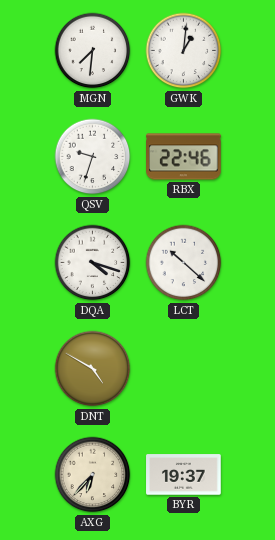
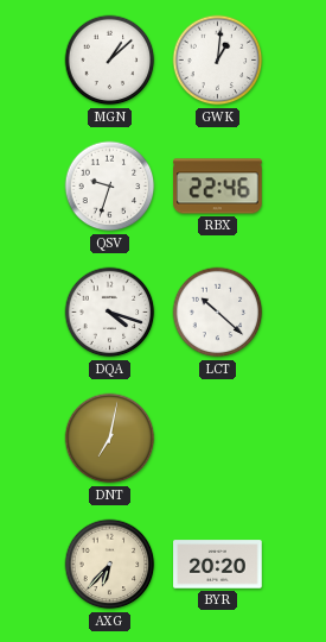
MGN: 7:31 -> 1:08 (110, 61)
DNT: 4:50 -> 7:02 (110, 439)
BYR: 19:37 -> 20:20 (218, 565)
